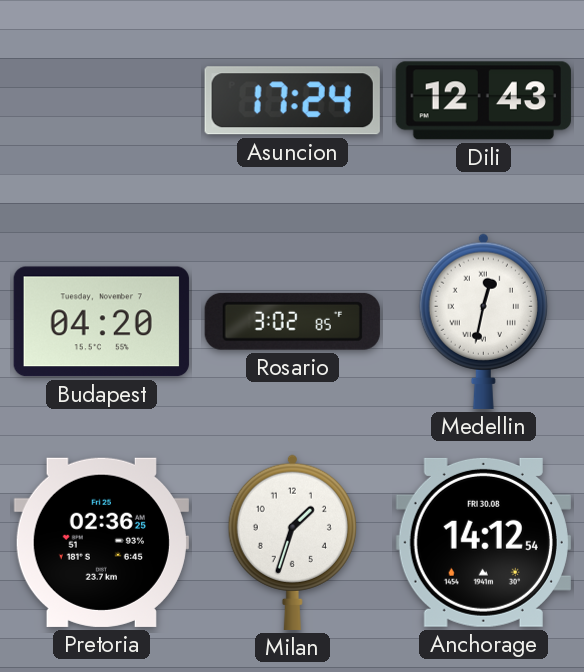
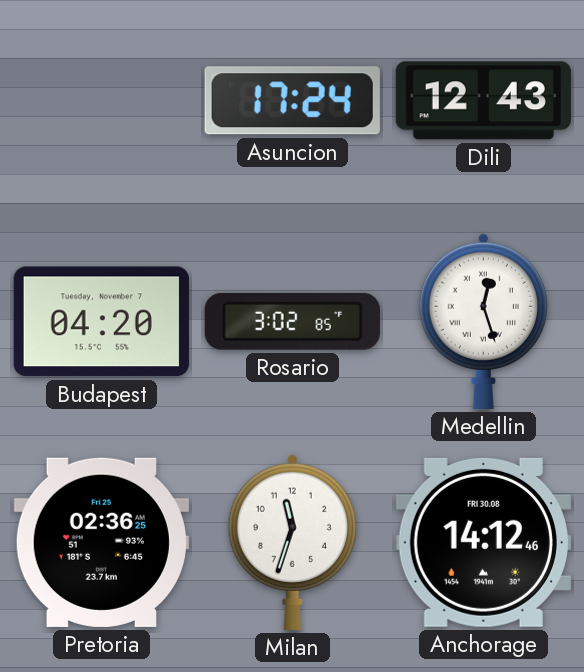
Medellin: 12:32 -> 12:27 (483, 321)
Milan: 1:33 -> 11:33 (292, 542)
Anchorage: 14:12:54 -> 14:12:46 (483, 542)
